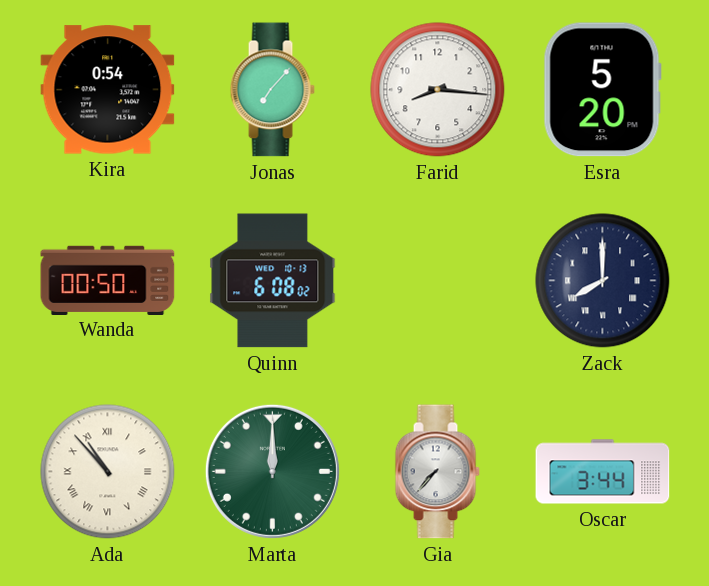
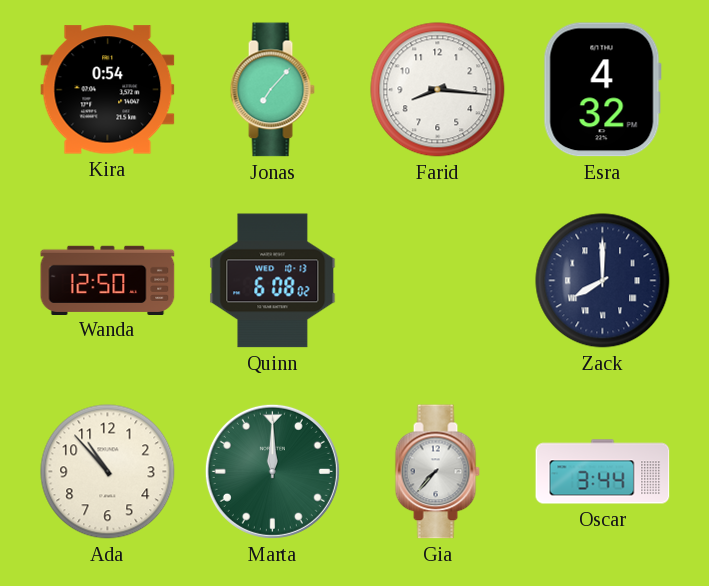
Esra: 5:20 -> 4:32 (602, 90)
Wanda: 00:50 -> 12:50 (108, 280)
Ada numerals: Roman -> Arabic (108, 472)
